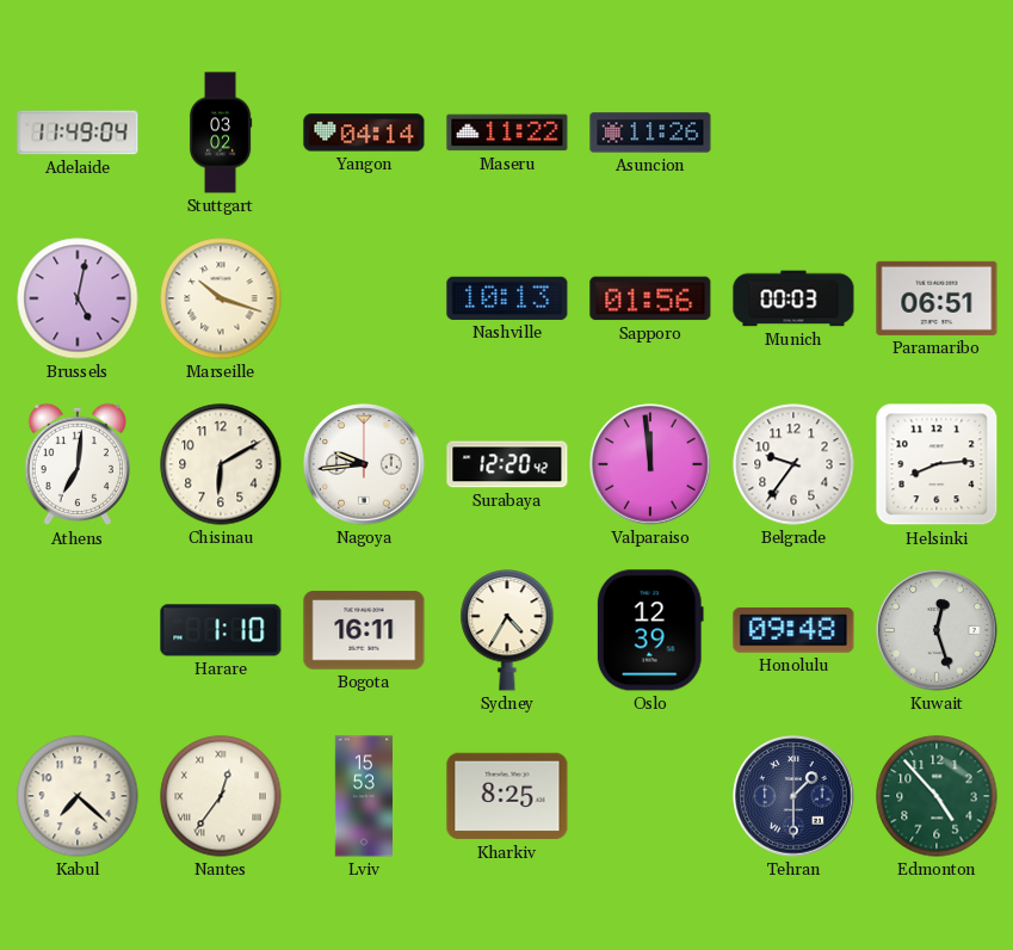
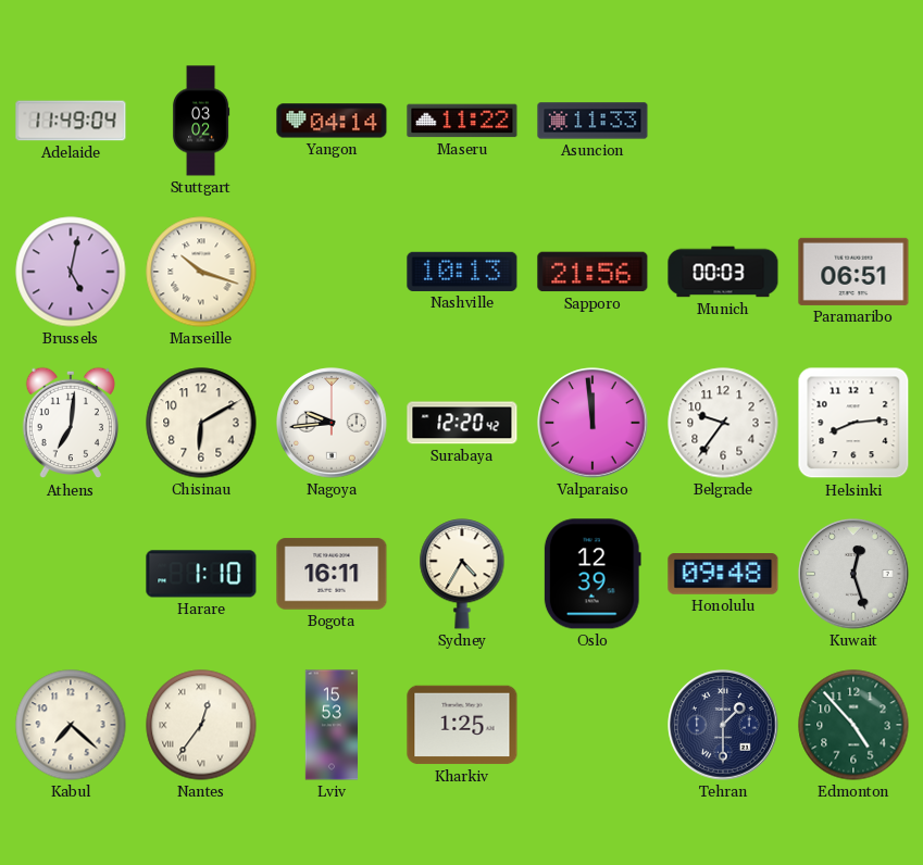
Asuncion: 11:26 -> 11:33 (593, 121)
Sapporo: 01:56 -> 21:56 (593, 272)
Kharkiv: 8:25 -> 1:25 (462, 725)
